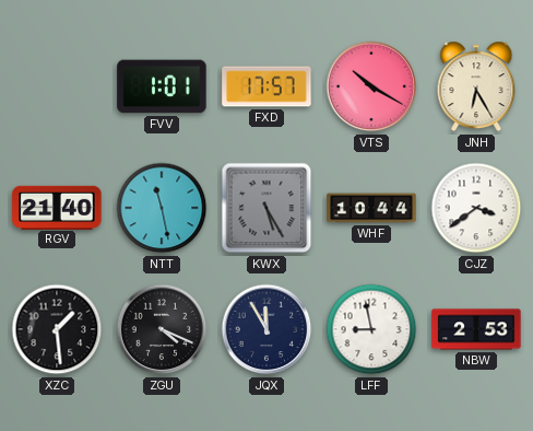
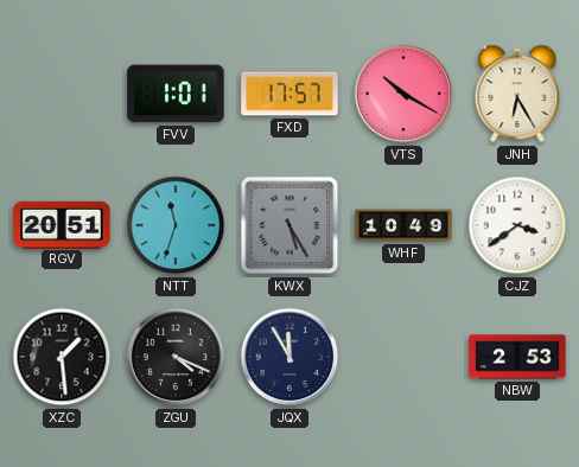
RGV: 21:40 -> 20:51 (62, 224)
NTT: 11:28 -> 11:33 (176, 225)
WHF: 10:44 -> 10:49 (403, 225)
LFF: 8:58 -> none (371, 329)
